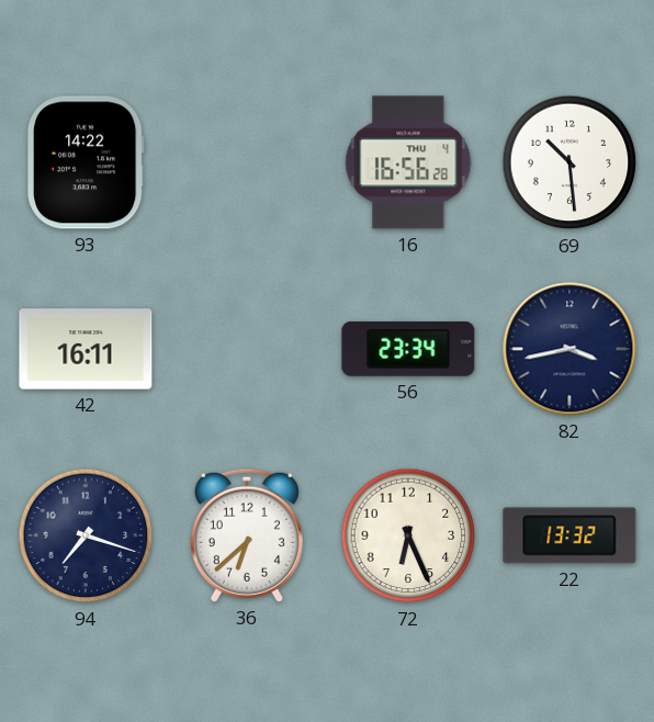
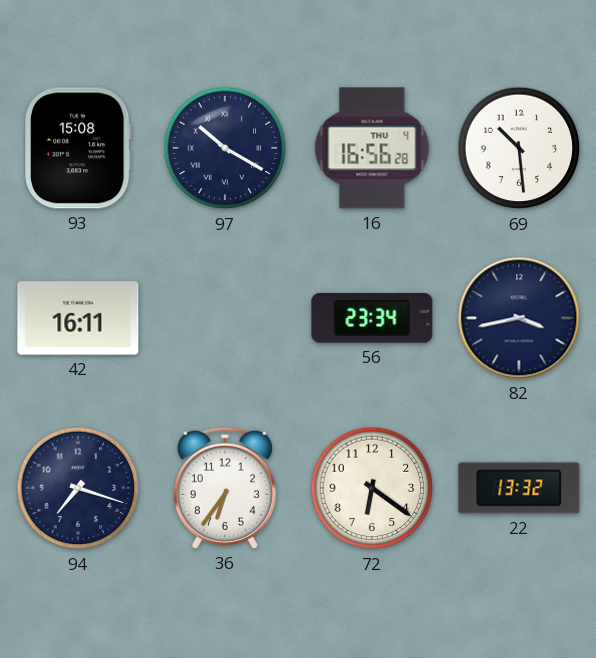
93: 14:22 -> 15:08 (79, 148)
97: none -> 10:20 (225, 148)
36: 6:38 -> 6:36 (225, 488)
72: 6:26 -> 6:21 (372, 488)
